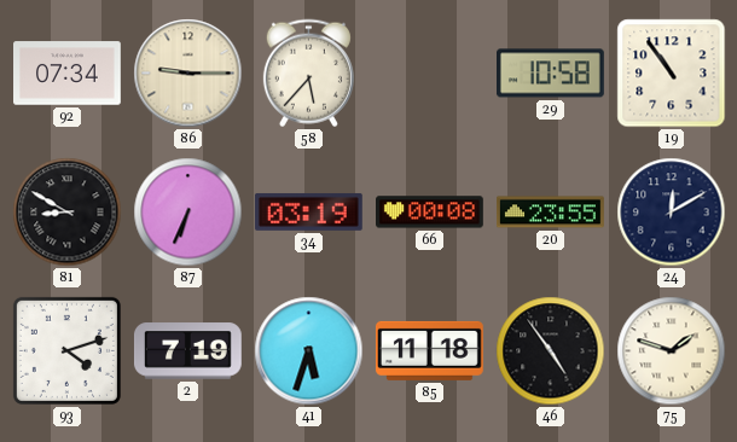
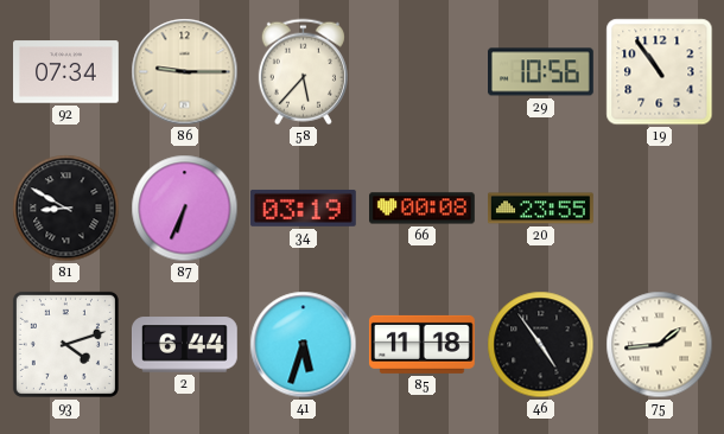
29: 10:58 -> 10:56 (541, 72)
24: 12:10 -> none (672, 213)
2: 7:19 -> 6:44 (184, 345)
75: 1:48 -> 1:44 (660, 345)
